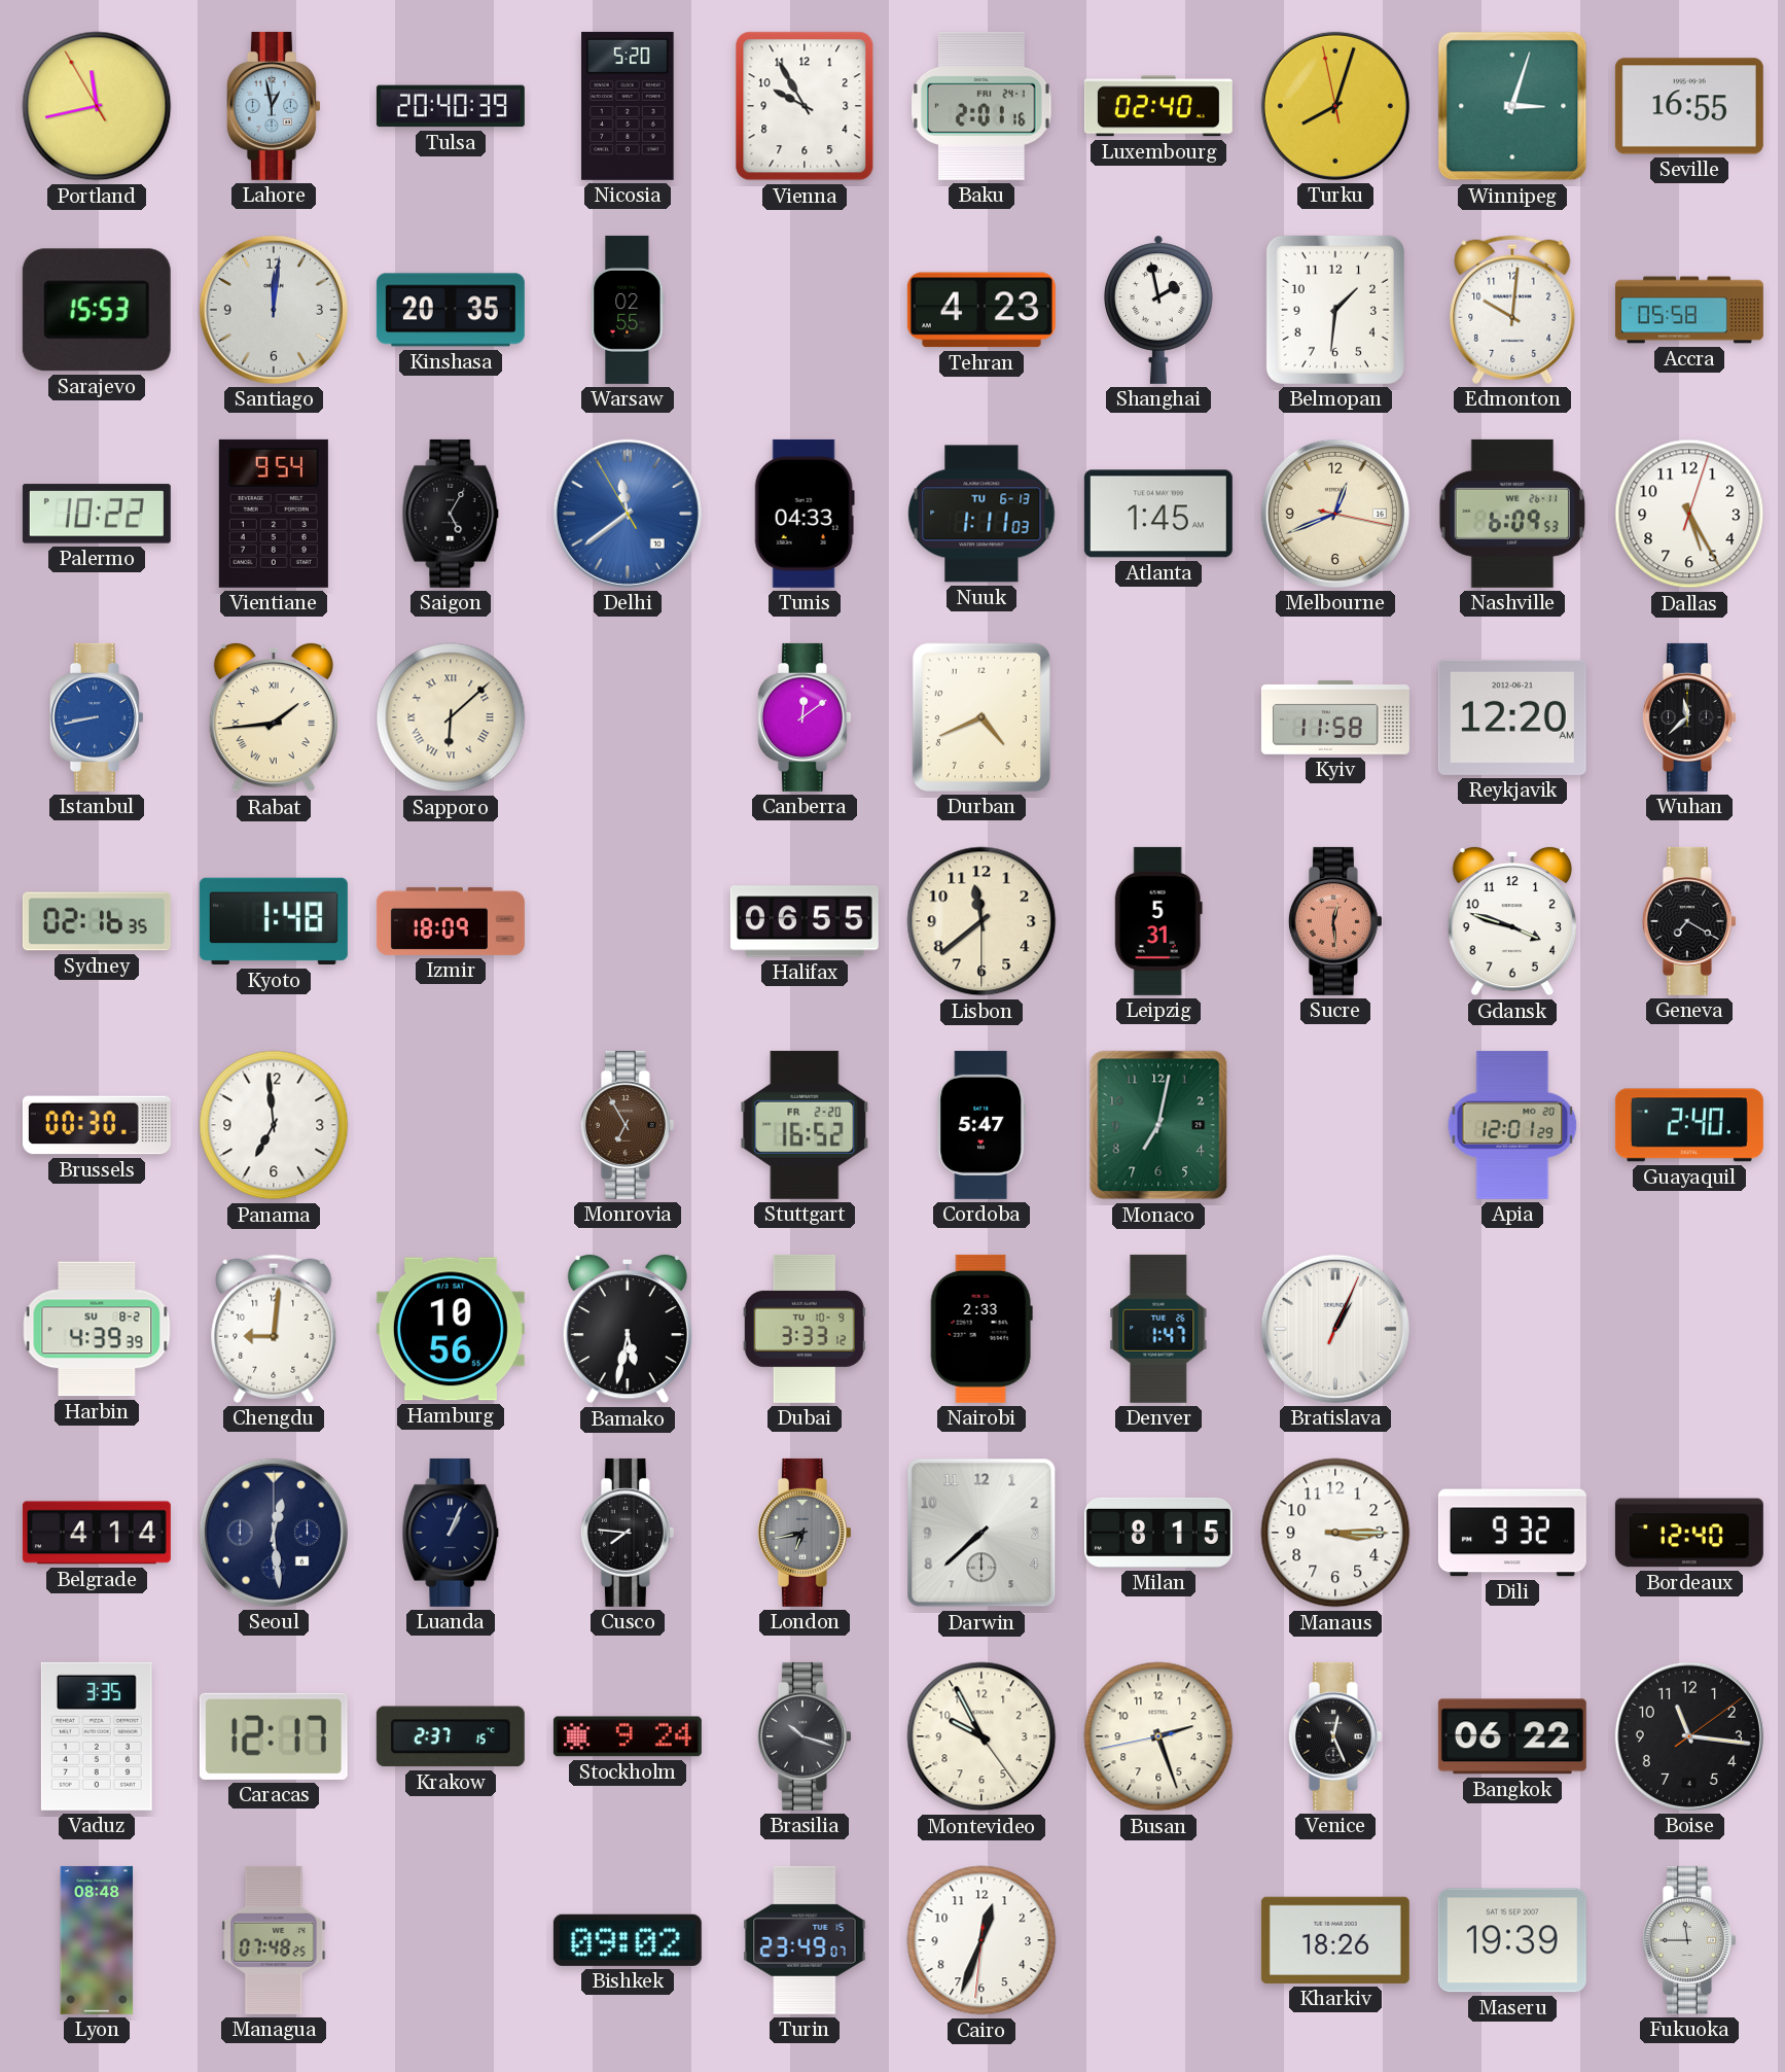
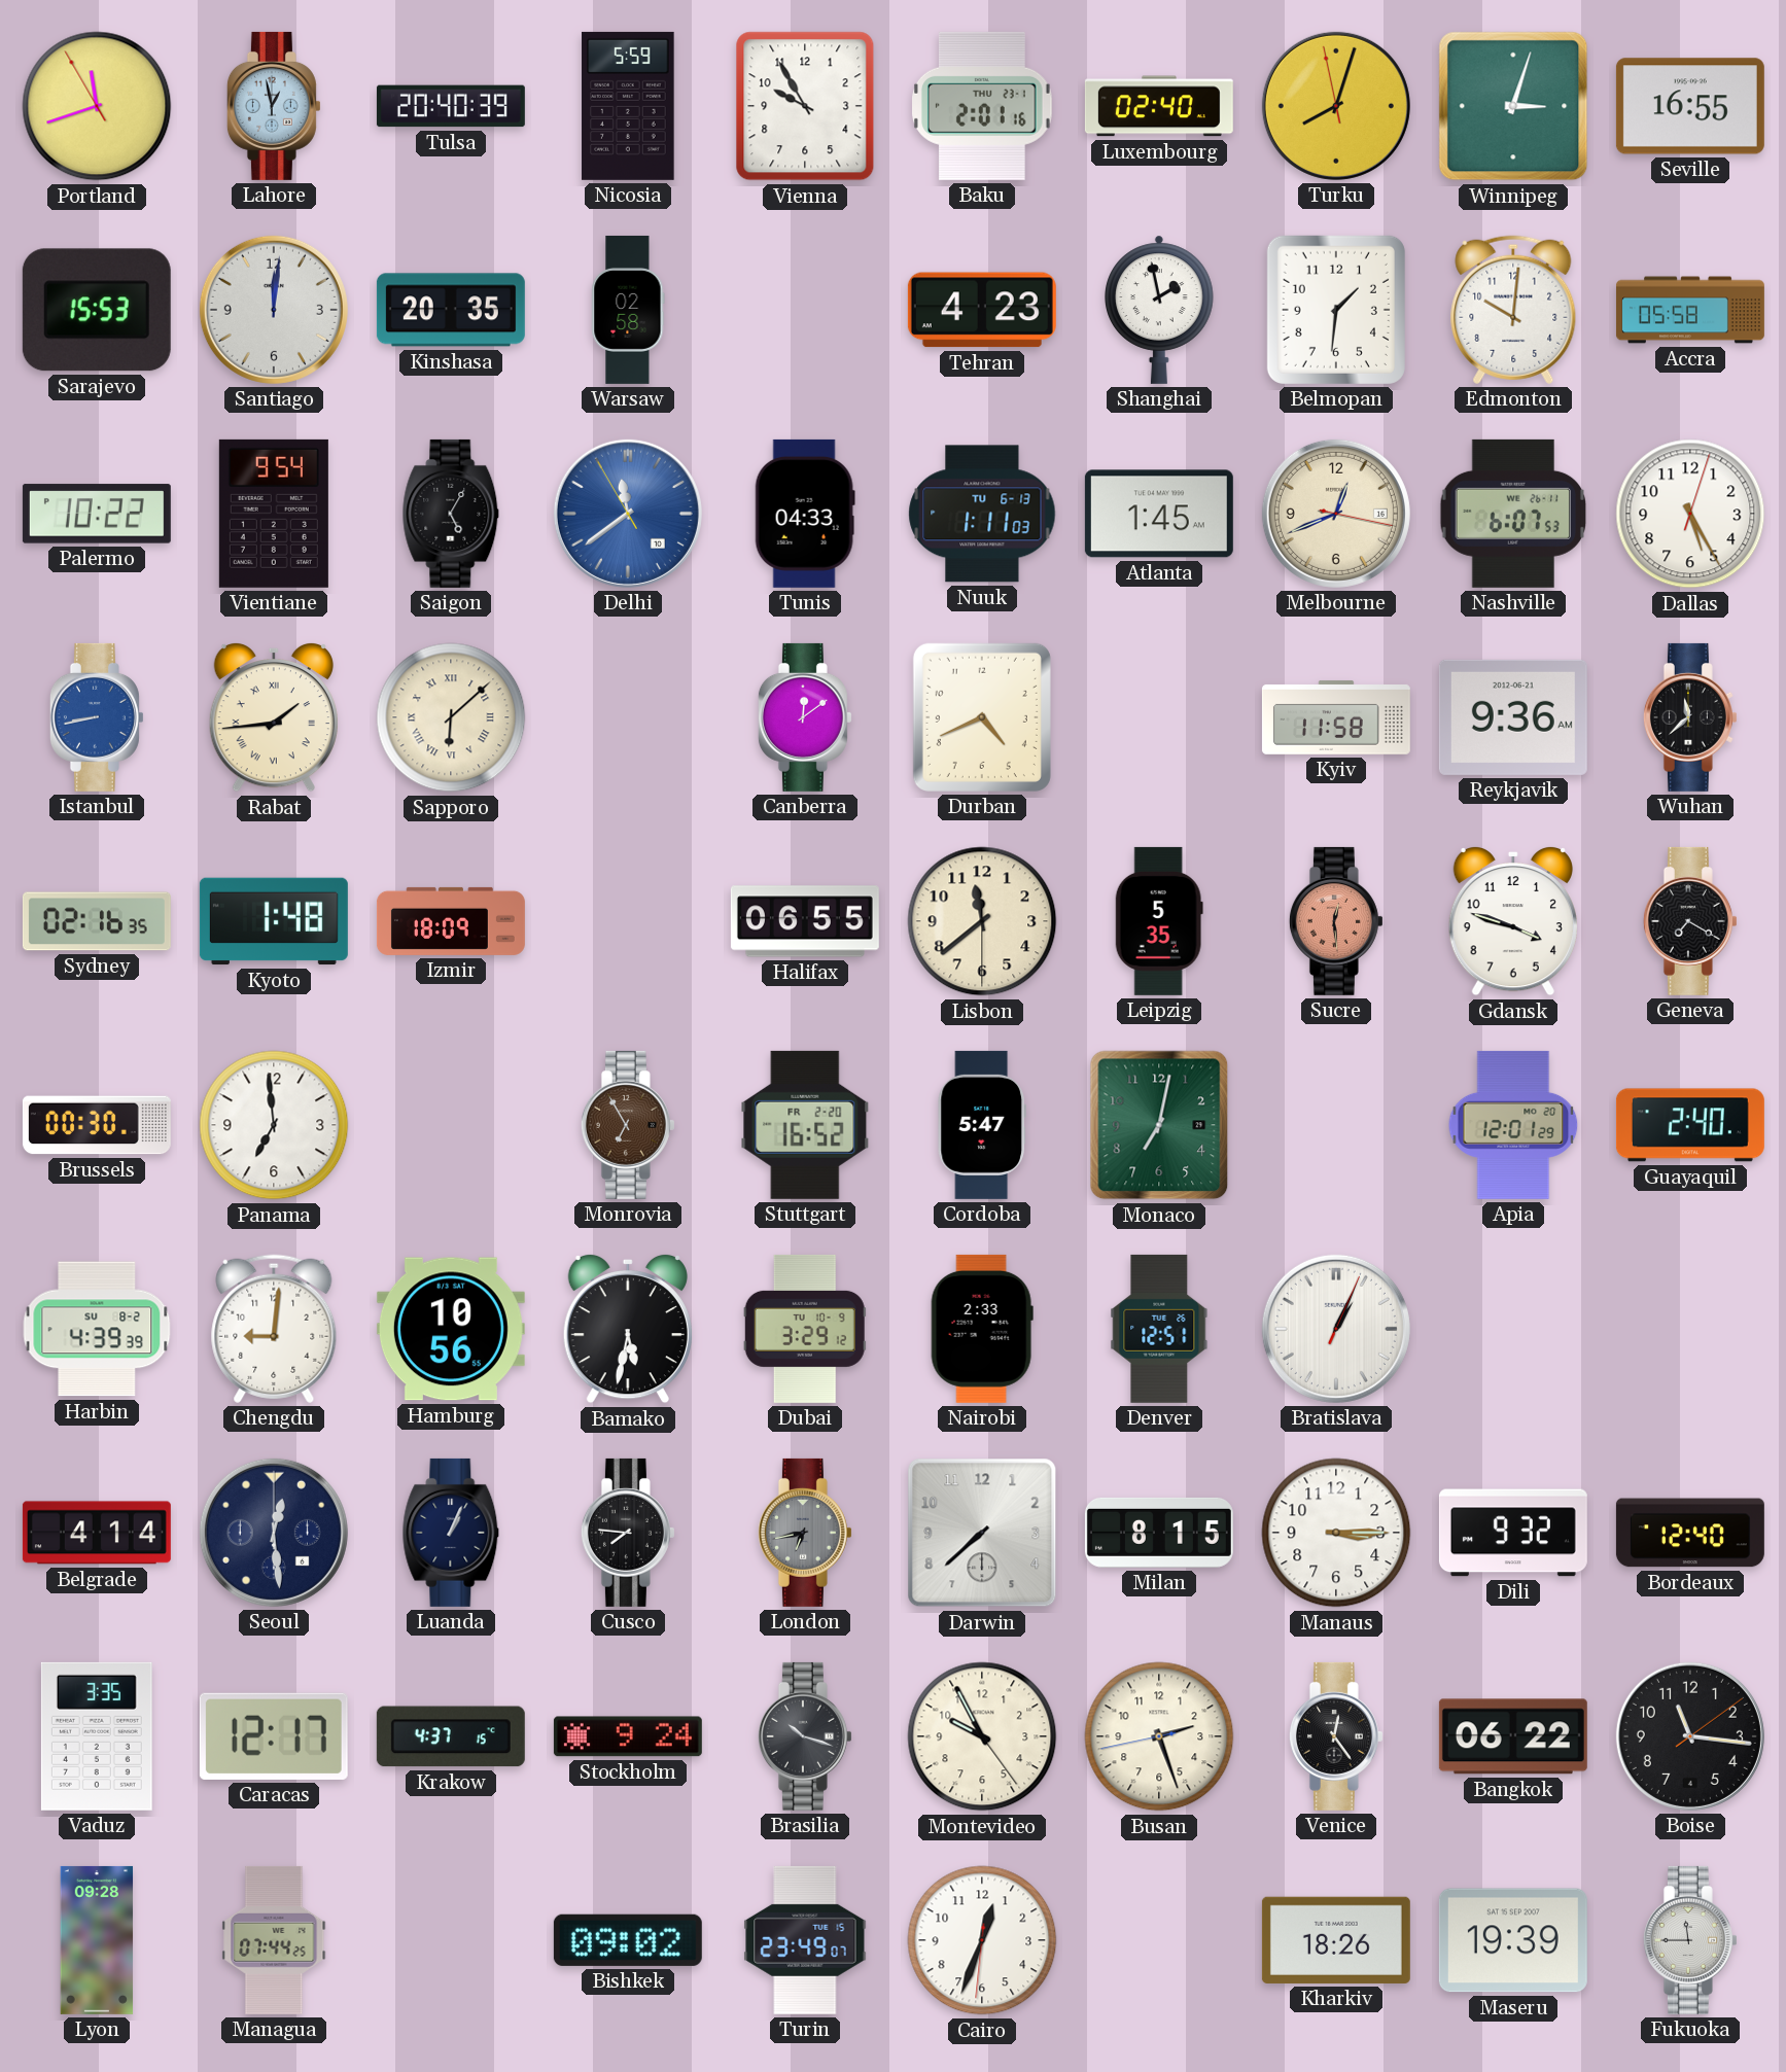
Portland: 11:42 -> 11:41 (97, 106)
Nicosia: 5:20 -> 5:59 (628, 106)
Baku date: FRI 24-1 -> THU 23-1 (983, 106)
Warsaw: 02:55 -> 02:58 (628, 310)
Nashville: 6:09 -> 6:07 (1512, 514)
Reykjavik: 12:20 -> 9:36 (1513, 717)
Leipzig: 5:31 -> 5:35 (1159, 921)
Dubai: 3:33 -> 3:29 (805, 1329)
Denver: 1:47 -> 12:51 (1159, 1329)
Krakow: 2:37 -> 4:37 (451, 1736)
Venice: 12:26 -> 12:24 (1336, 1736)
Lyon: 08:48 -> 09:28 (97, 1940)
Managua: 07:48 -> 07:44 (274, 1940)
